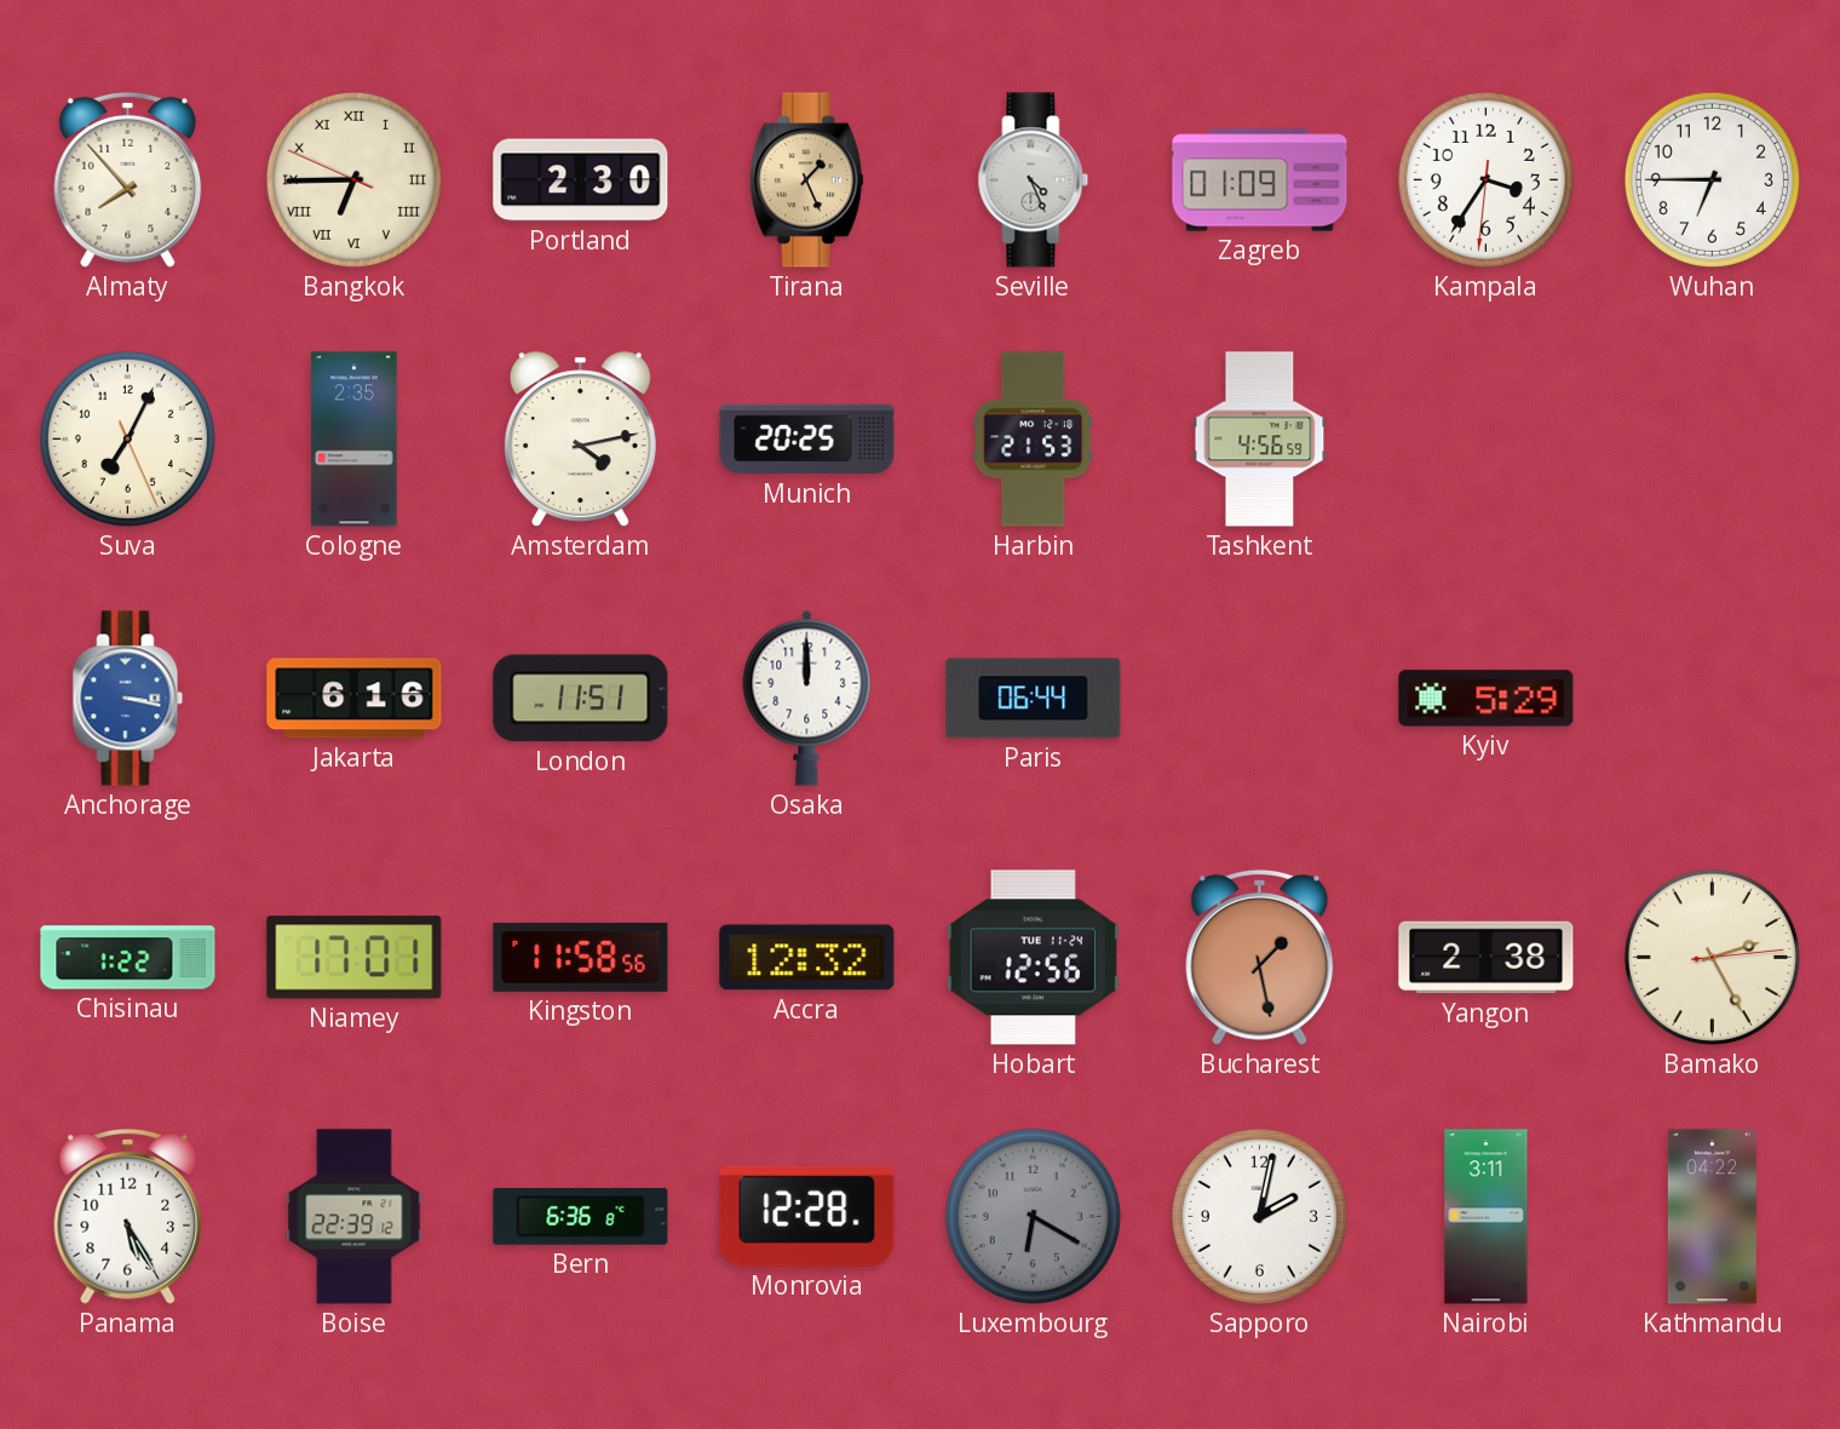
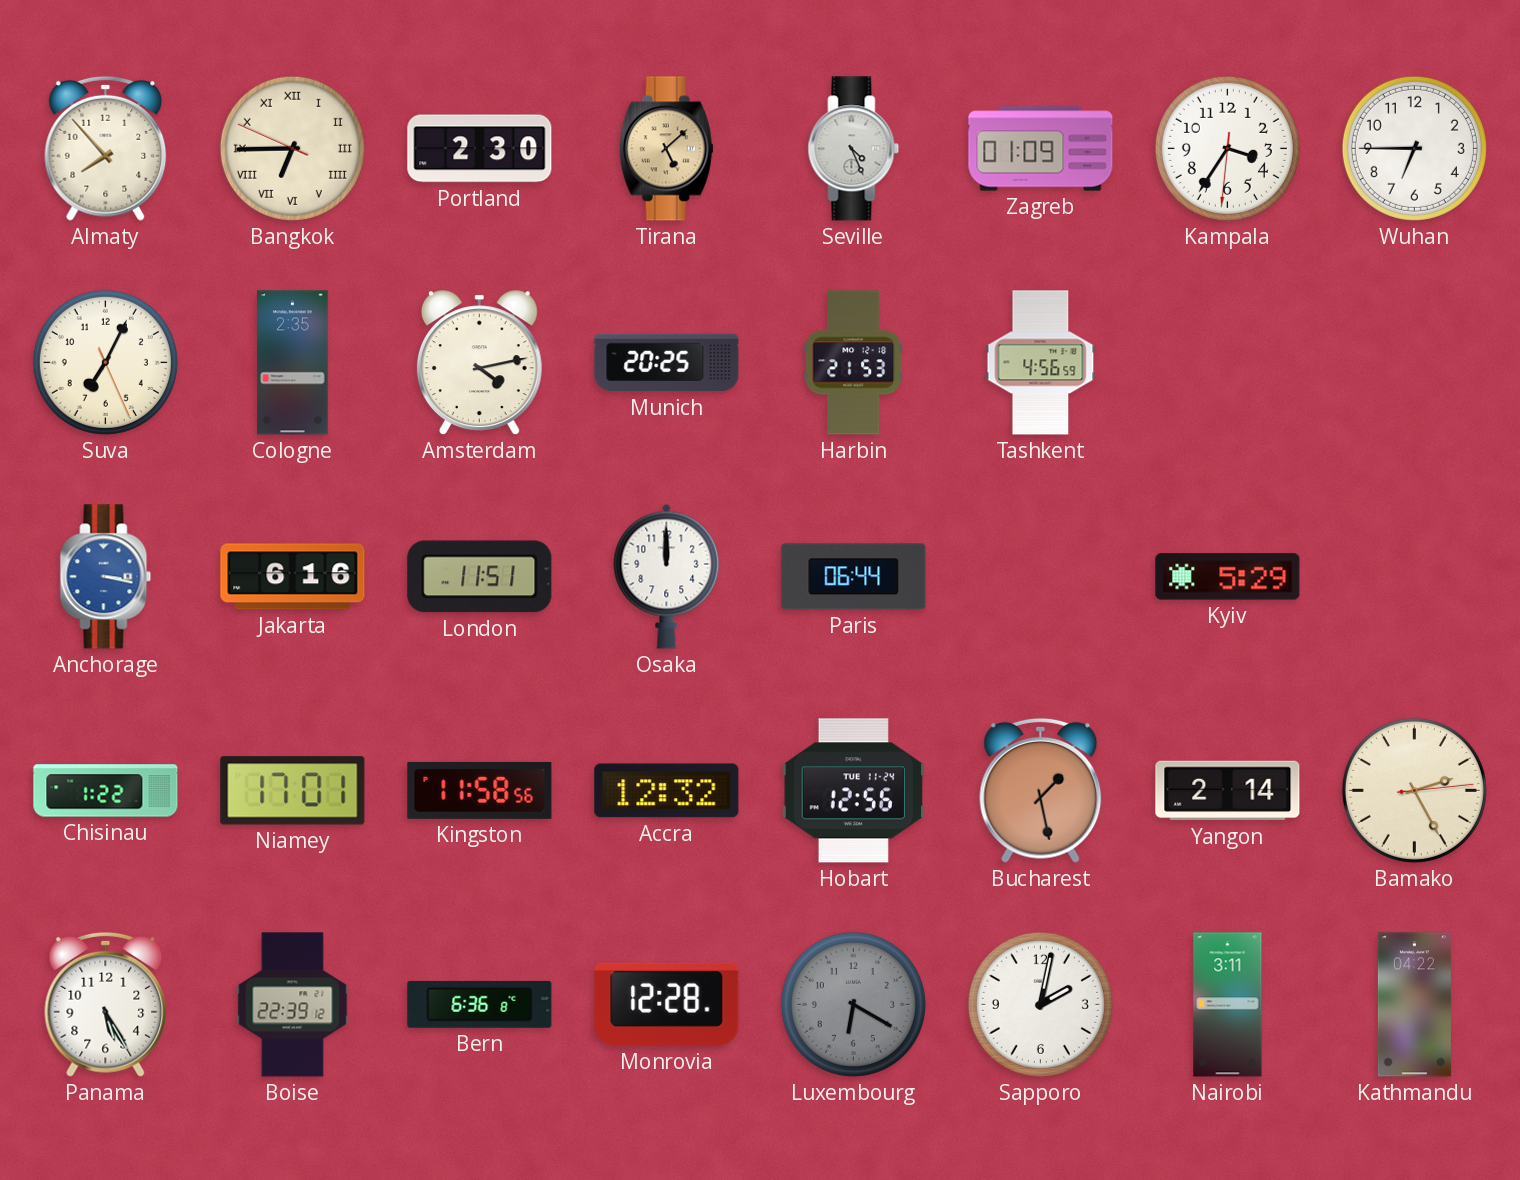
Tirana: 1:26 -> 5:08 (666, 149)
Yangon: 2:38 -> 2:14 (1228, 791)
